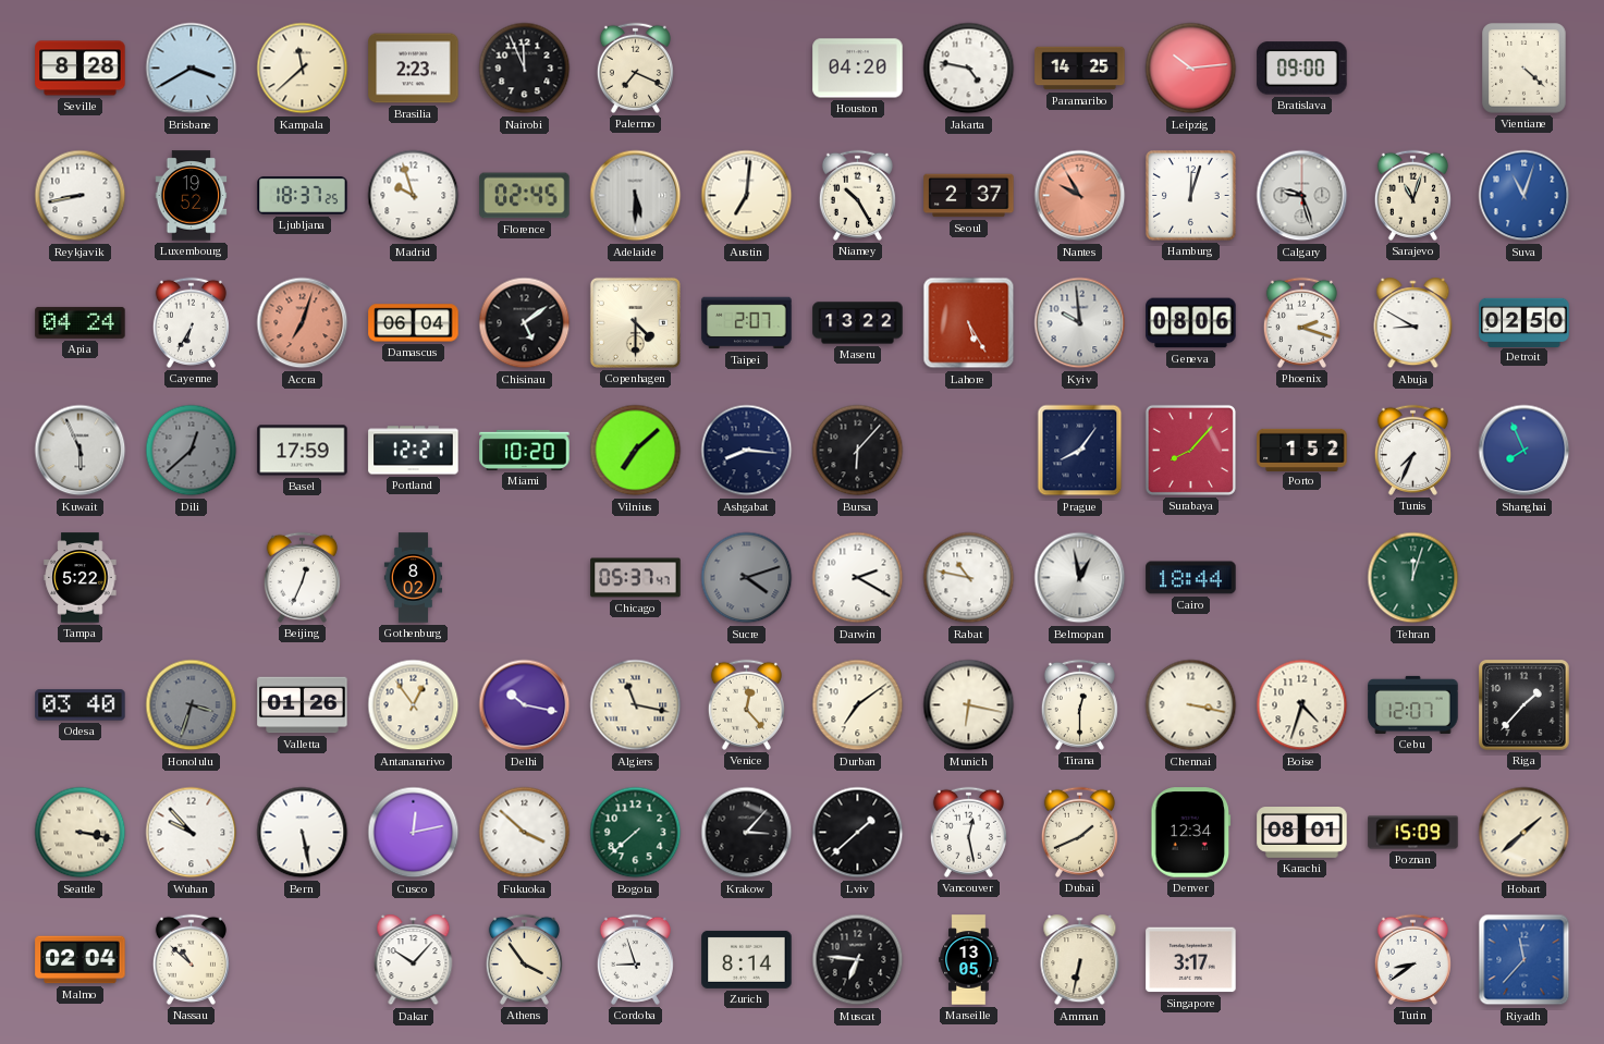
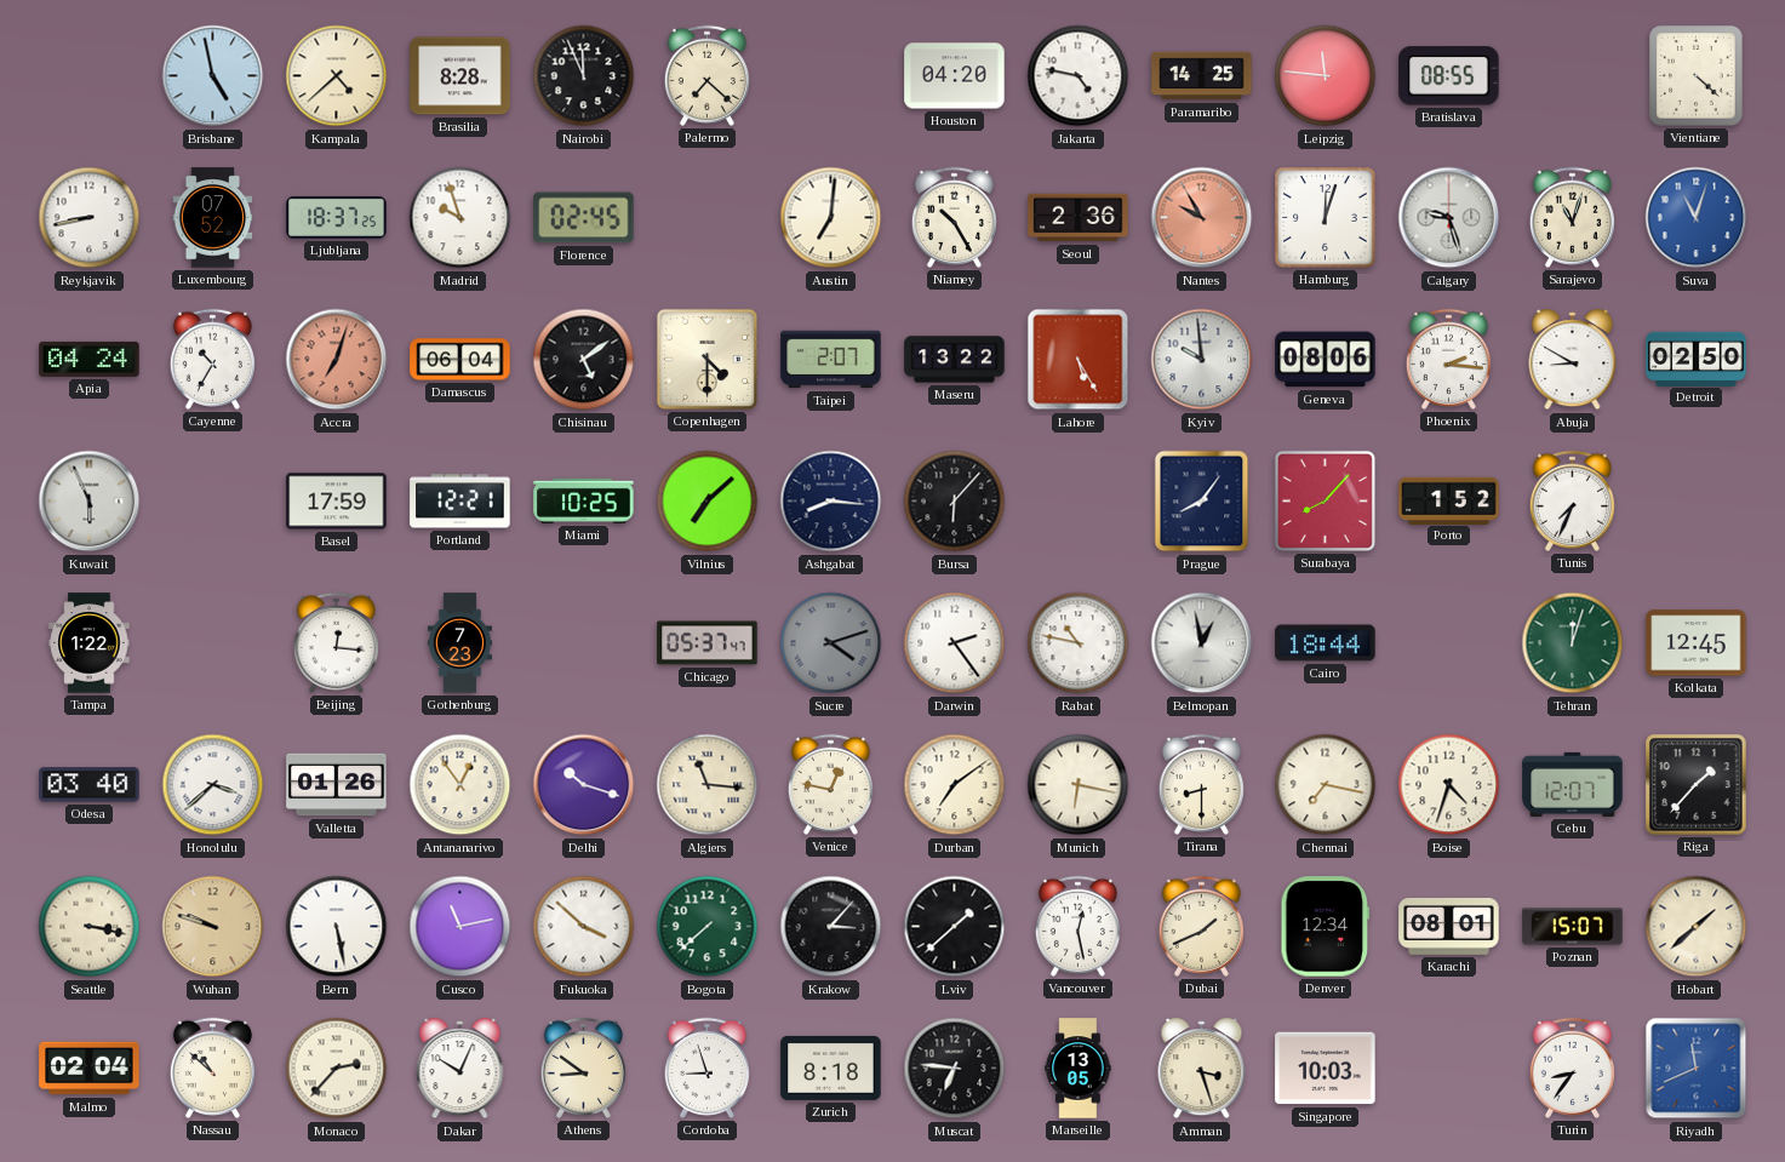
Seville: 8:28 -> none (81, 69)
Brisbane: 3:40 -> 4:58 (213, 76)
Kampala: 11:38 -> 4:38 (337, 76)
Brasilia: 2:23 -> 8:28 (460, 76)
Palermo: 7:19 -> 7:22 (706, 75)
Leipzig: 10:14 -> 11:46 (1326, 76)
Bratislava: 09:00 -> 08:55 (1449, 76)
Luxembourg: 19:52 -> 07:52 (213, 218)
Adelaide: 5:30 -> none (636, 196)
Seoul: 2:37 -> 2:36 (1079, 218)
Cayenne: 6:35 -> 10:35 (212, 359)
Phoenix: 2:18 -> 2:16 (1448, 359)
Dili: 12:38 -> none (192, 451)
Miami: 10:20 -> 10:25 (584, 500)
Shanghai: 7:56 -> none (1525, 451)
Tampa: 5:22 -> 1:22 (90, 643)
Beijing: 12:34 -> 12:16 (336, 642)
Gothenburg: 8:02 -> 7:23 (459, 643)
Darwin: 2:20 -> 2:24 (955, 643)
Kolkata: none -> 12:45 (1697, 643)
Honolulu: 3:33 -> 3:38 (213, 785)
Honolulu dial: grey -> white (213, 785)
Delhi: 10:17 -> 10:18 (584, 785)
Algiers: 11:17 -> 11:16 (708, 785)
Venice: 12:23 -> 12:47 (830, 784)
Tirana: 12:30 -> 8:30 (1201, 784)
Chennai: 3:17 -> 7:17 (1326, 785)
Wuhan: 9:53 -> 9:48 (213, 927)
Wuhan dial: white -> champagne (213, 927)
Cusco: 12:13 -> 11:13 (460, 927)
Poznan: 15:09 -> 15:07 (1573, 927)
Monaco: none -> 2:37 (337, 1069)
Dakar: 10:07 -> 10:04 (460, 1069)
Athens: 3:54 -> 8:51 (583, 1067)
Zurich: 8:14 -> 8:18 (831, 1067)
Amman: 6:32 -> 3:27 (1202, 1069)
Singapore: 3:17 -> 10:03 (1326, 1069)
Turin: 8:39 -> 8:36 (1572, 1067)
Riyadh: 11:37 -> 11:41 (1697, 1069)
